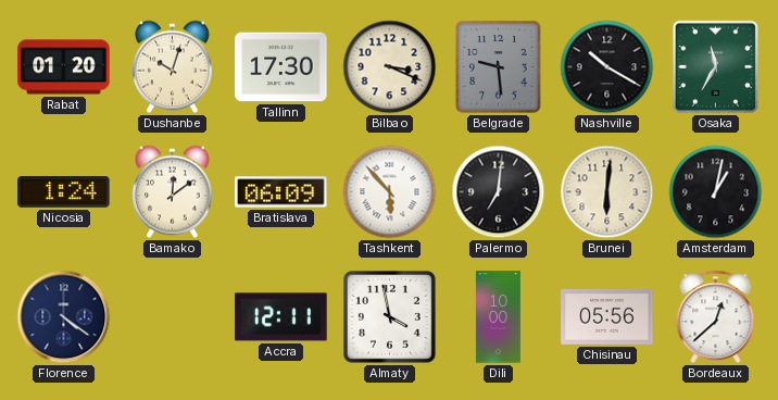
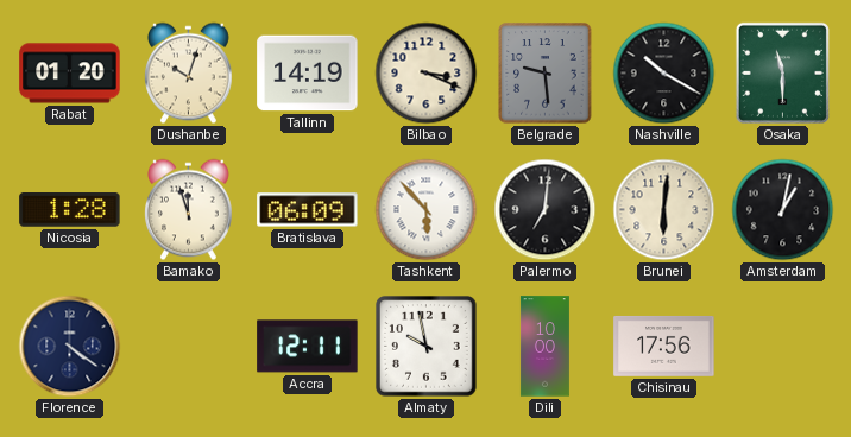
Tallinn: 17:30 -> 14:19 (308, 74)
Osaka: 11:35 -> 11:30 (782, 72)
Nicosia: 1:24 -> 1:28 (70, 210)
Bamako: 12:09 -> 11:57 (189, 210)
Almaty: 3:58 -> 9:58 (427, 347)
Chisinau: 05:56 -> 17:56 (664, 347)
Bordeaux: 12:38 -> none (716, 317)
